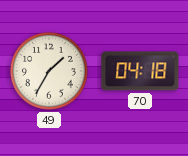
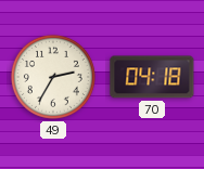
49: 1:35 -> 2:35 (53, 77)
